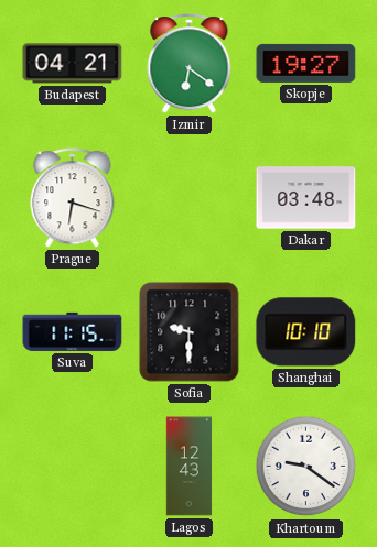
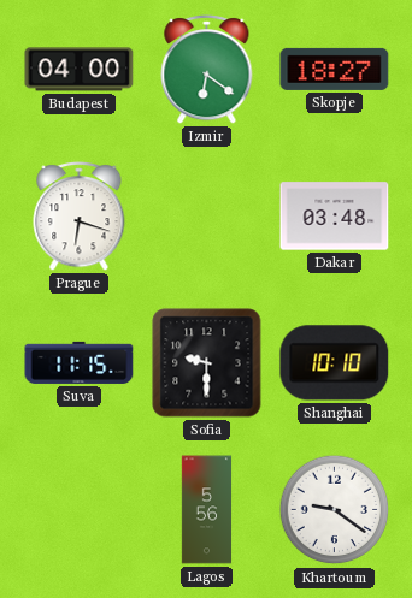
Budapest: 04:21 -> 04:00 (80, 70)
Skopje: 19:27 -> 18:27 (335, 69)
Lagos: 12:43 -> 5:56 (207, 510)
